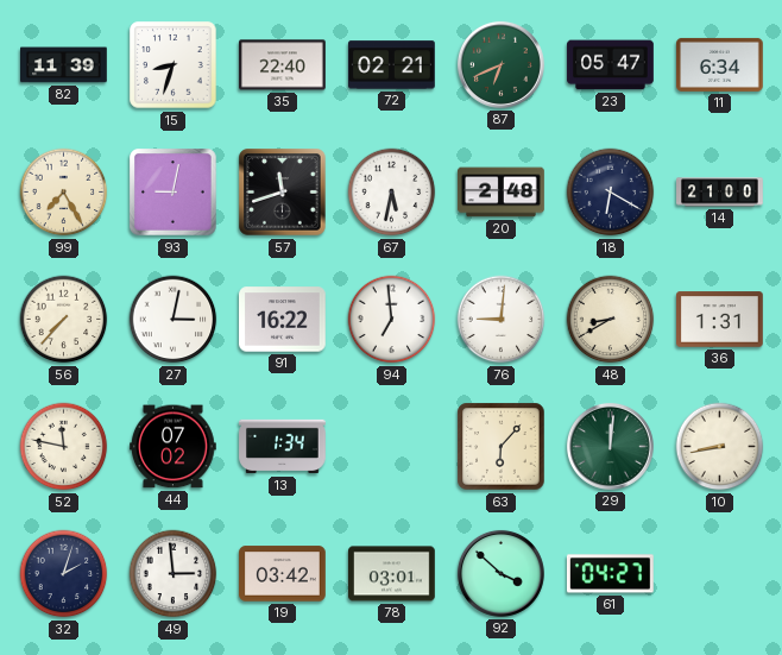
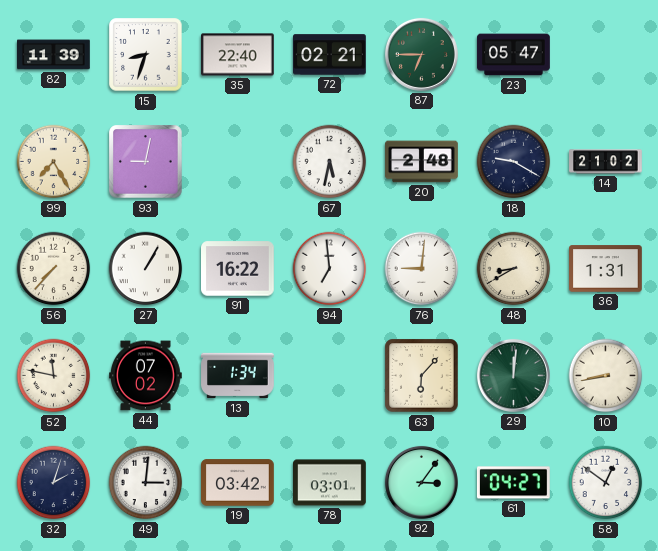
87: 6:41 -> 6:45 (421, 54)
11: 6:34 -> none (720, 64)
57: 11:42 -> none (283, 193)
18: 6:20 -> 9:20 (514, 162)
14: 21:00 -> 21:02 (606, 162)
27: 3:02 -> 1:05 (146, 269)
49: 2:59 -> 3:01 (146, 483)
92: 3:52 -> 3:06 (421, 482)
58: none -> 12:51 (606, 483)
